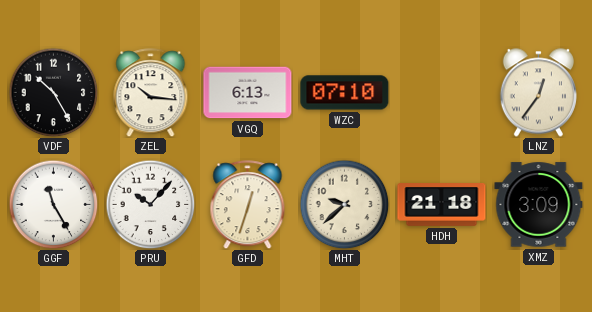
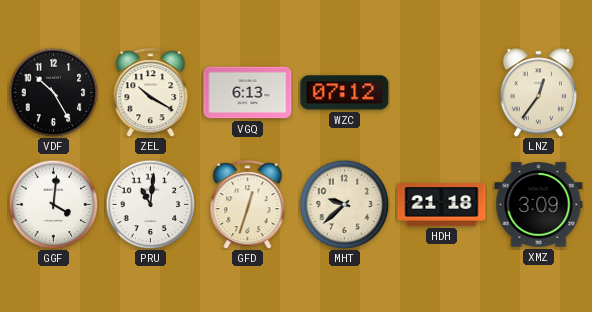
ZEL: 10:16 -> 10:20 (151, 93)
WZC: 07:10 -> 07:12 (345, 93)
GGF: 11:25 -> 4:01 (53, 204)
PRU: 10:07 -> 11:01 (150, 204)
